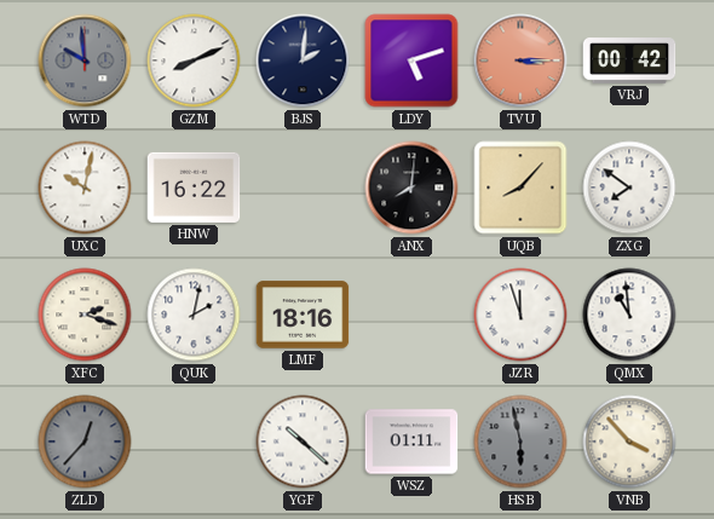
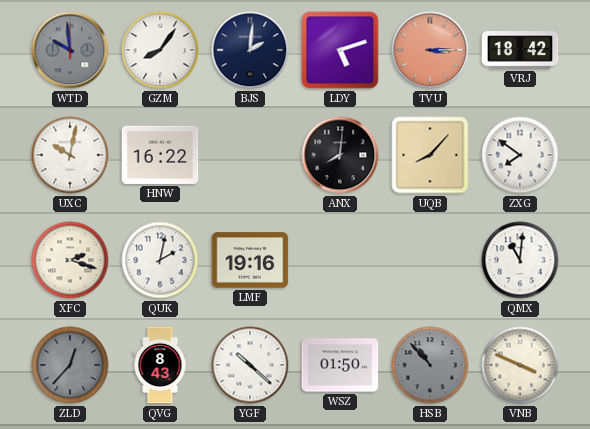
GZM: 8:11 -> 8:06 (160, 50)
VRJ: 00:42 -> 18:42 (520, 50)
LMF: 18:16 -> 19:16 (250, 260)
JZR: 11:57 -> none (520, 315)
QMX: 10:59 -> 11:01 (520, 260)
QVG: none -> 8:43 (160, 365)
WSZ: 01:11 -> 01:50 (340, 365)
HSB: 5:58 -> 10:53 (430, 365)
VNB: 3:53 -> 3:49 (520, 365)
